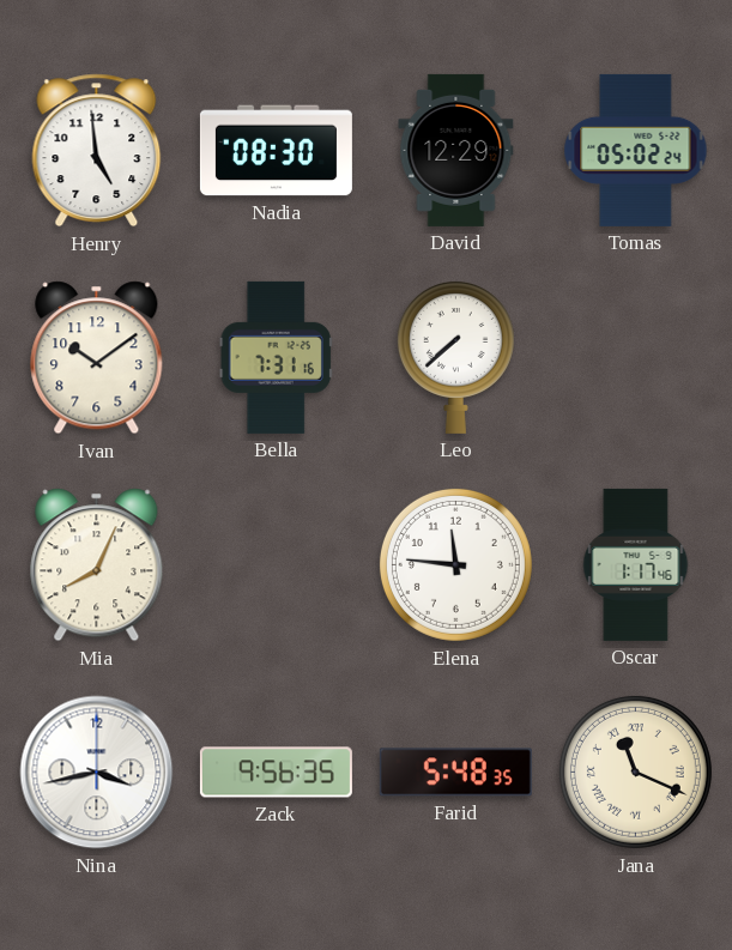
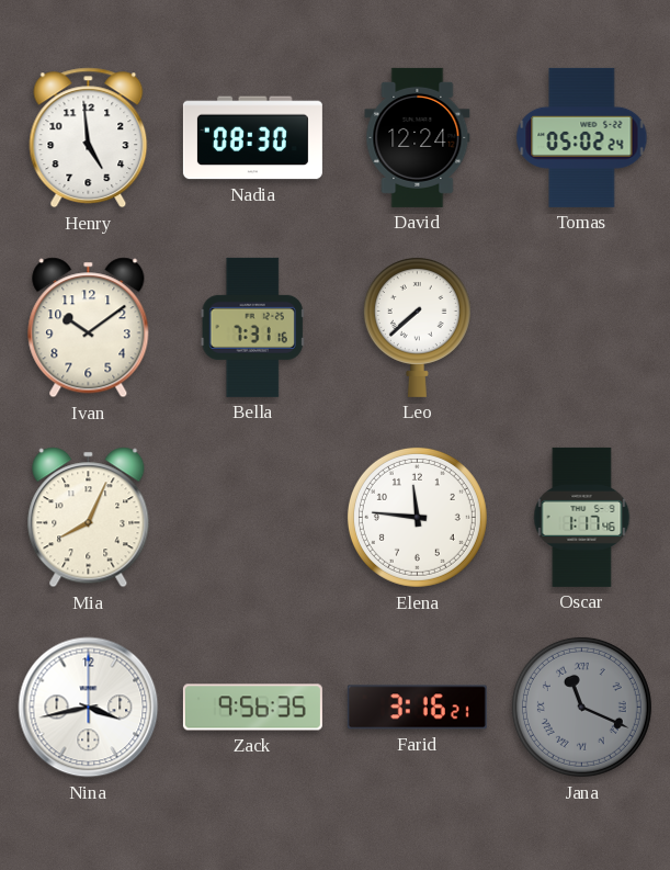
David: 12:29 -> 12:24 (418, 137)
Farid: 5:48 -> 3:16 (417, 708)
Jana dial: cream -> grey (581, 707)
